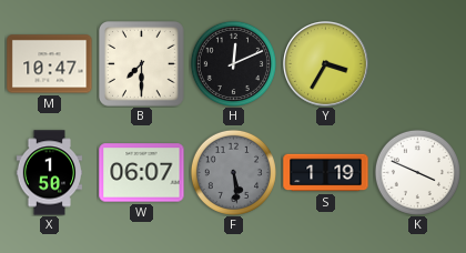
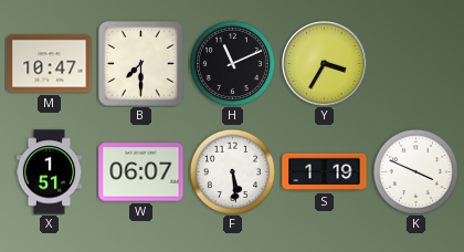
H: 12:11 -> 11:11 (232, 63)
X: 1:50 -> 1:51 (50, 172)
F dial: grey -> white (232, 171)
